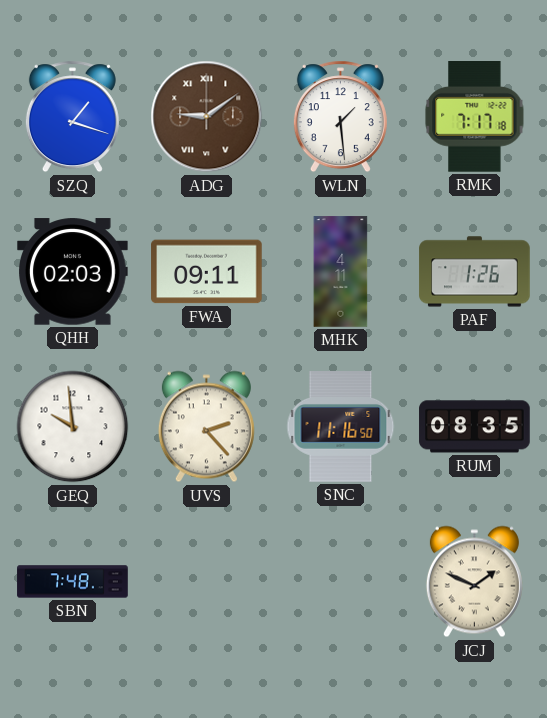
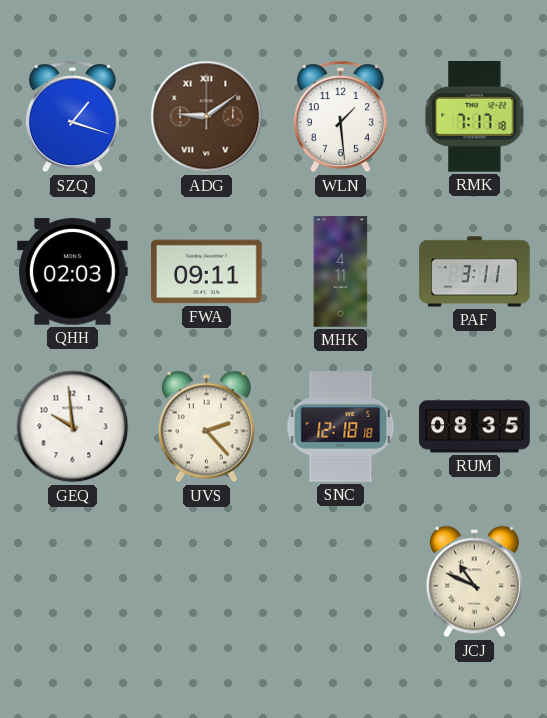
PAF: 1:26 -> 3:11 (475, 272)
SNC: 11:16 -> 12:18 (341, 427)
SBN: 7:48 -> none (73, 582)
JCJ: 1:49 -> 10:49 (474, 582)
